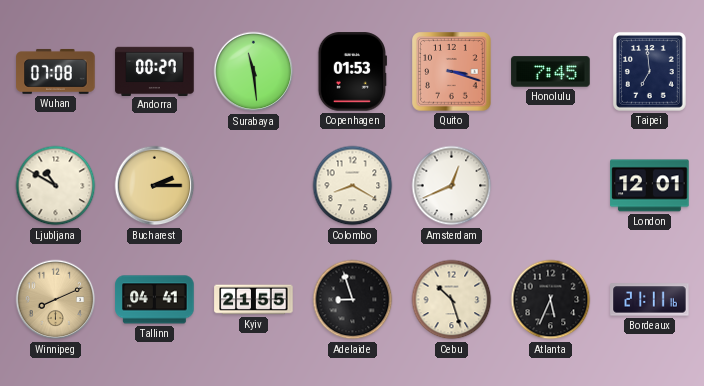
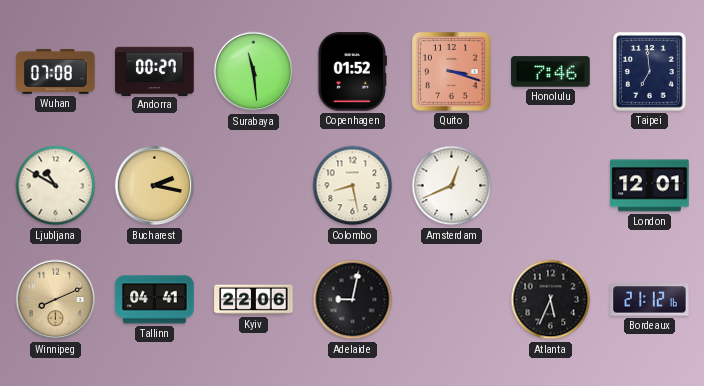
Copenhagen: 01:53 -> 01:52 (352, 72)
Honolulu: 7:45 -> 7:46 (551, 72)
Bucharest: 2:15 -> 2:17 (155, 186)
Colombo: 8:20 -> 8:28 (353, 186)
Kyiv: 21:55 -> 22:06 (254, 300)
Adelaide: 8:57 -> 9:02 (353, 300)
Cebu: 10:27 -> none (452, 300)
Bordeaux: 21:11 -> 21:12 (650, 300)
